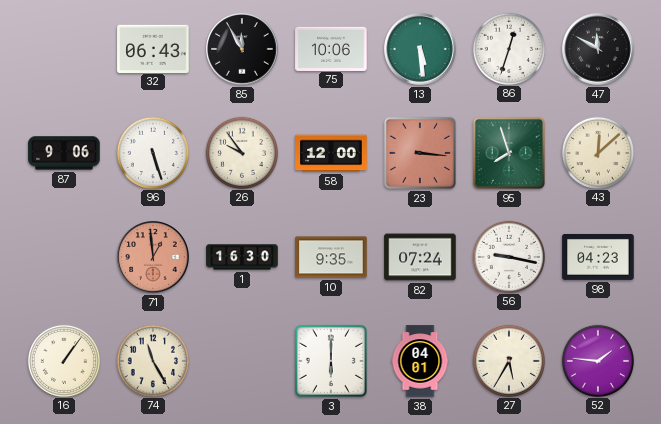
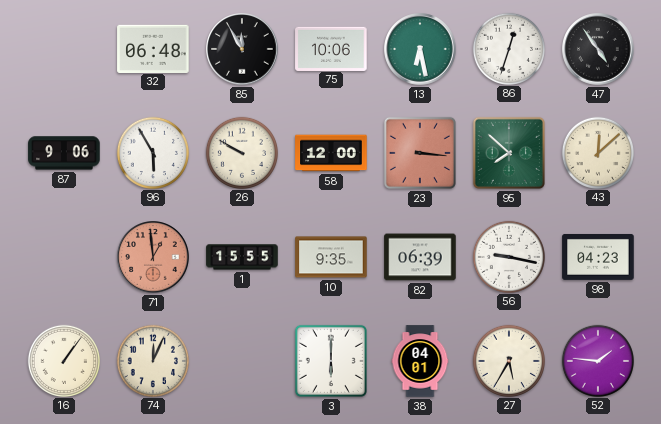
32: 06:43 -> 06:48 (153, 48)
13: 5:29 -> 6:28 (420, 49)
47: 11:50 -> 4:54 (598, 49)
96: 5:27 -> 5:55 (152, 152)
26: 9:54 -> 9:50 (241, 152)
95: 7:57 -> 7:52 (509, 153)
1: 16:30 -> 15:55 (242, 257)
82: 07:24 -> 06:39 (420, 257)
74: 11:25 -> 12:04 (152, 360)
